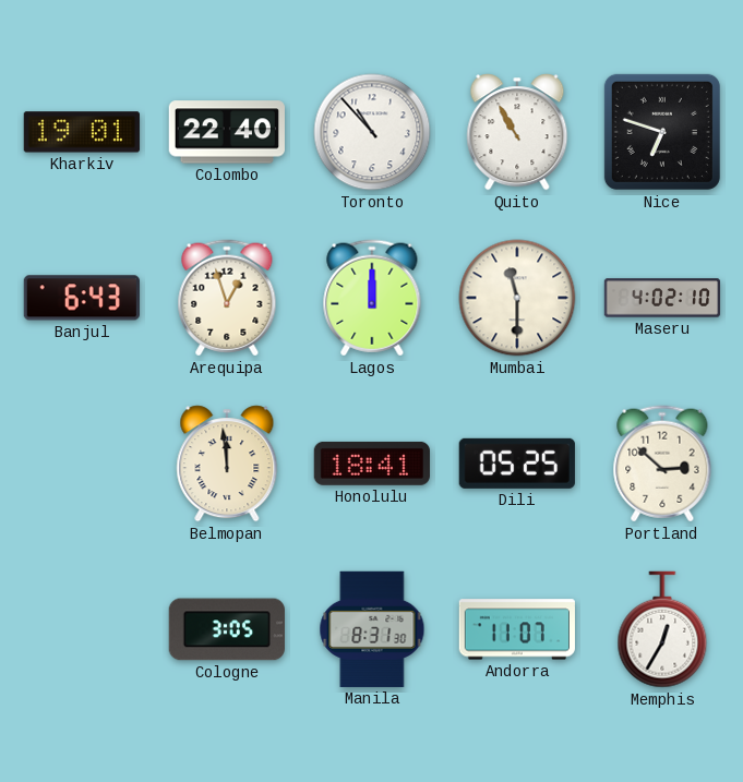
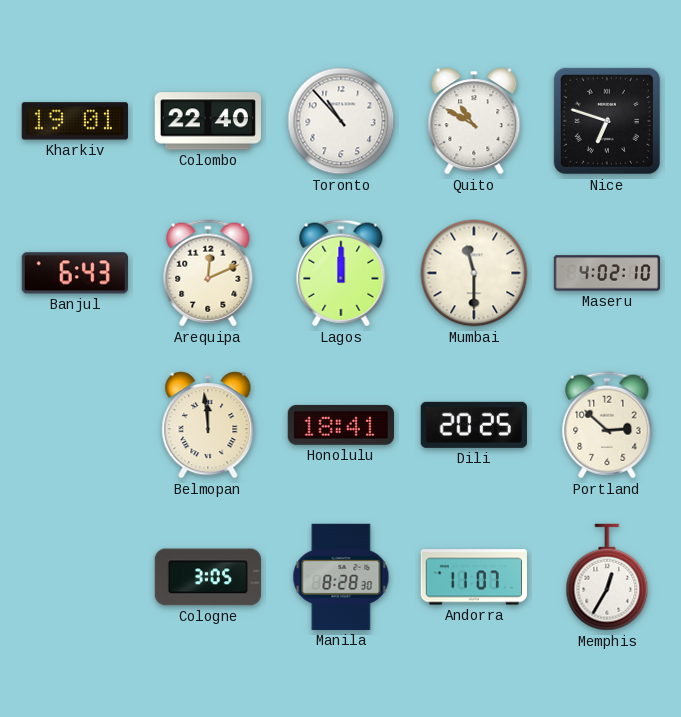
Quito: 10:55 -> 10:50 (474, 121)
Arequipa: 12:57 -> 12:11 (208, 273)
Dili: 05:25 -> 20:25 (474, 425)
Manila: 8:31 -> 8:28 (341, 577)
